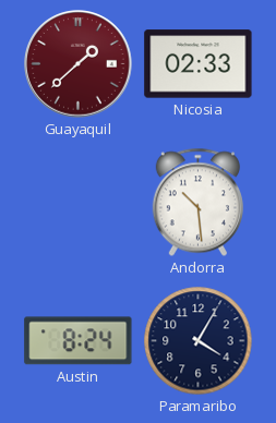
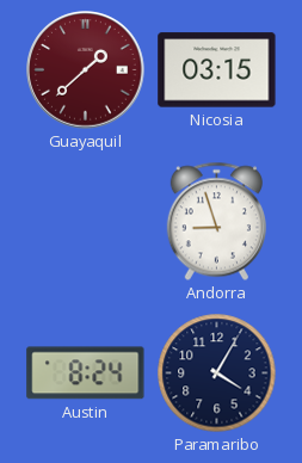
Nicosia: 02:33 -> 03:15 (217, 70)
Andorra: 10:29 -> 8:57 (216, 222)
